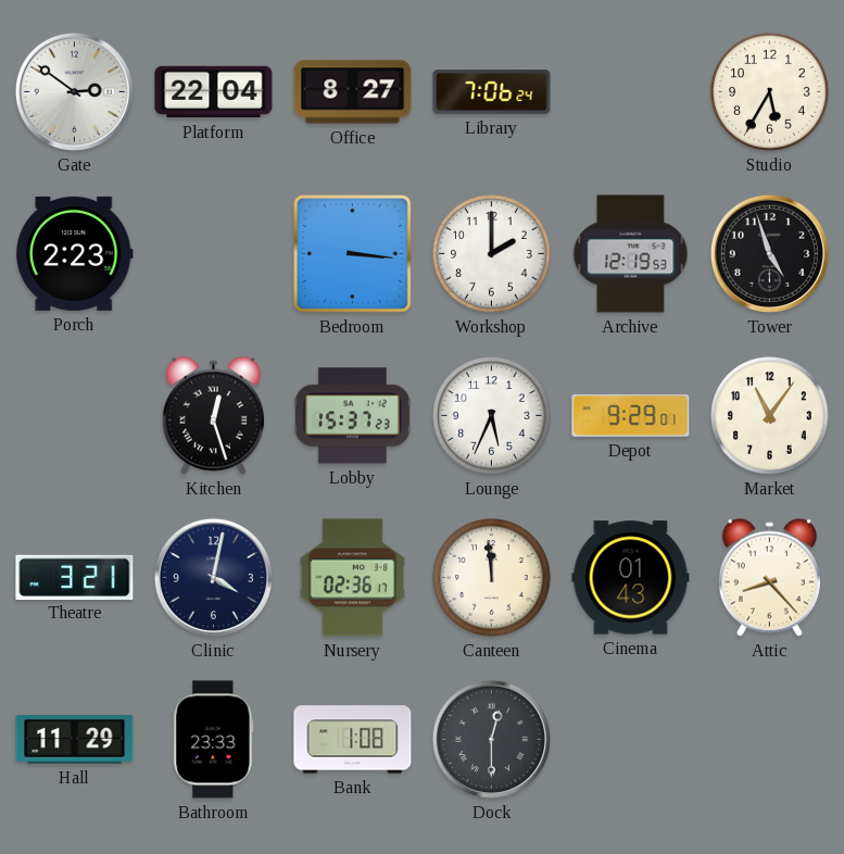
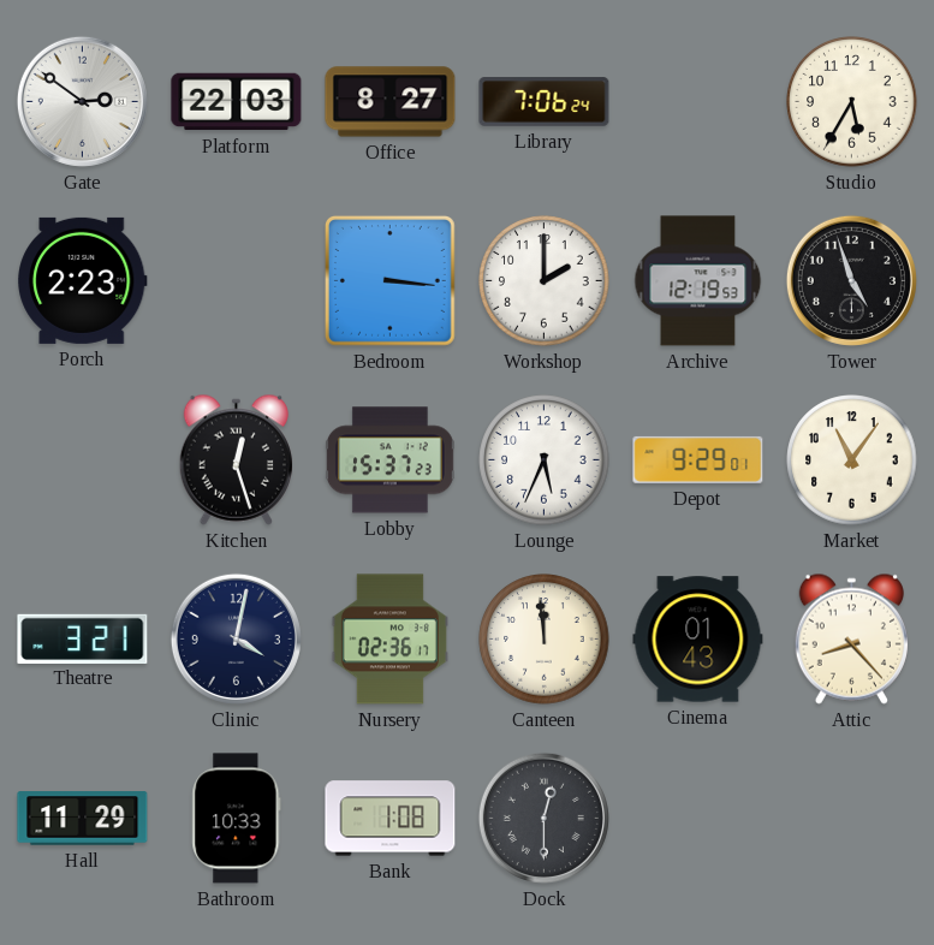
Platform: 22:04 -> 22:03 (237, 102)
Bathroom: 23:33 -> 10:33 (237, 819)
